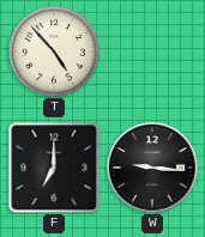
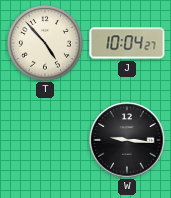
J: none -> 10:04 (127, 43)
F: 7:00 -> none (54, 168)
